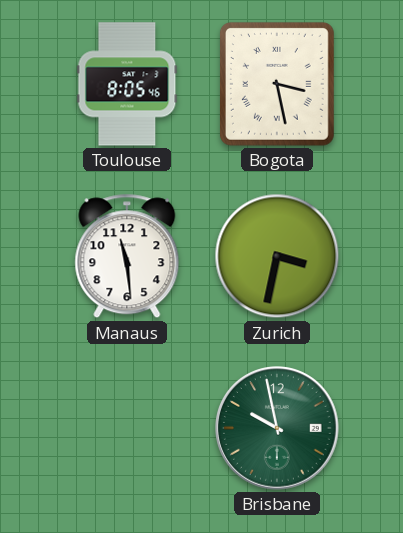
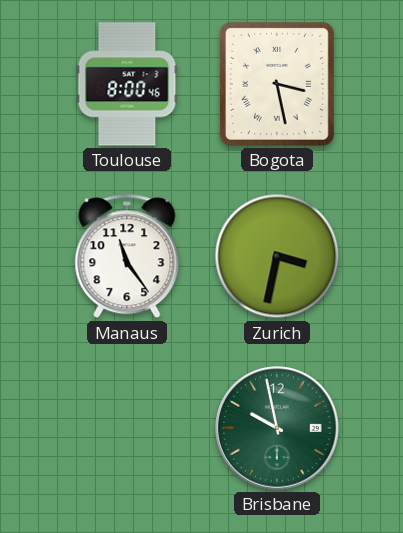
Toulouse: 8:05 -> 8:00 (127, 84)
Manaus: 11:29 -> 11:24 (127, 256)
